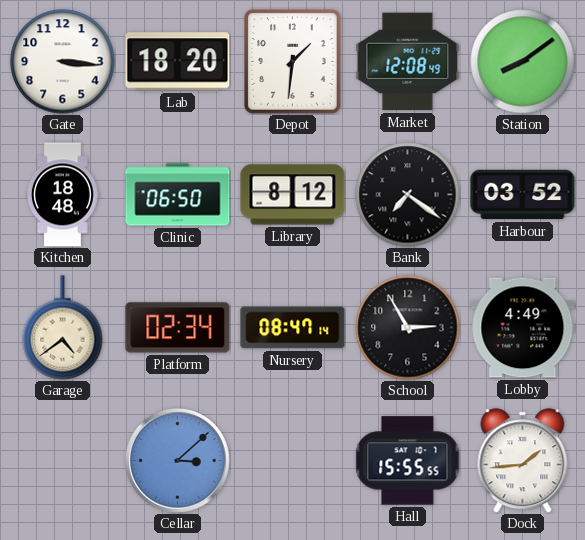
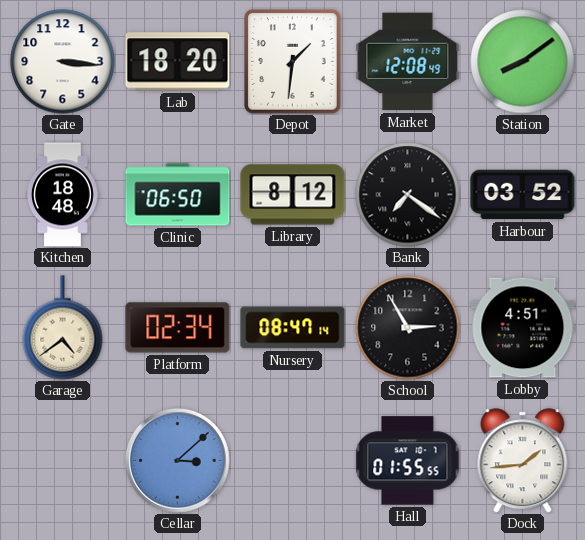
Lobby: 4:49 -> 4:51 (523, 328)
Hall: 15:55 -> 01:55 (408, 461)
